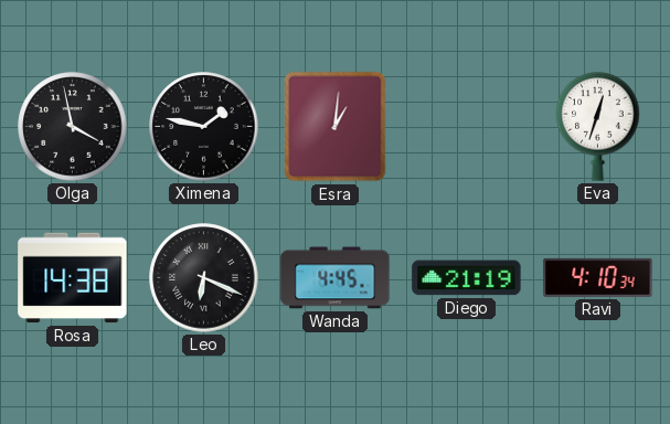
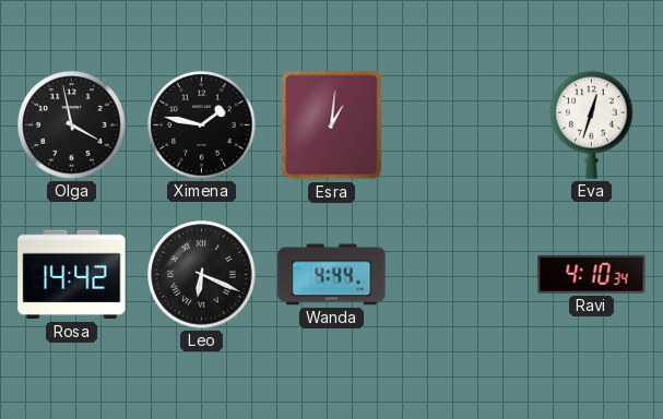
Rosa: 14:38 -> 14:42 (72, 275)
Wanda: 4:45 -> 4:44 (332, 275)
Diego: 21:19 -> none (467, 278)
